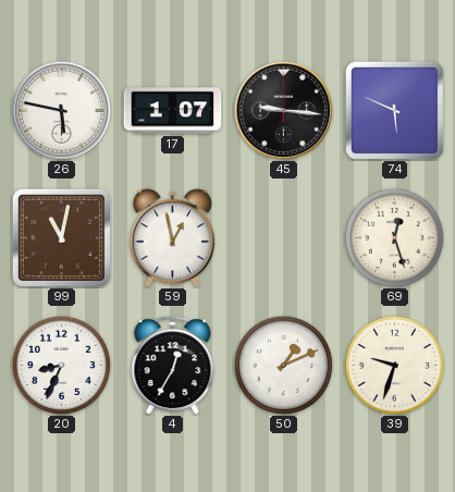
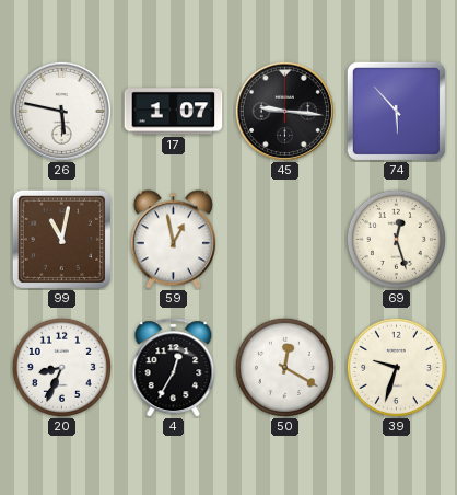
74: 5:49 -> 5:53 (396, 111)
50: 1:11 -> 12:20 (284, 367)
